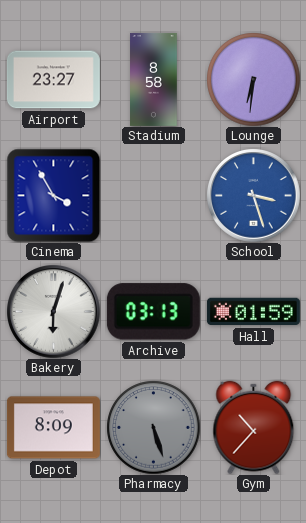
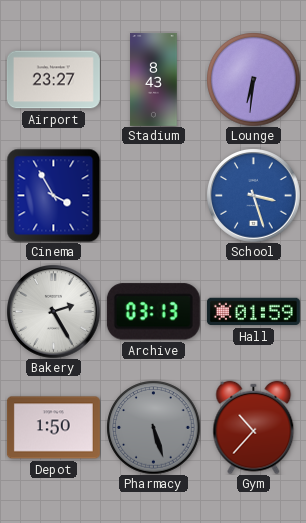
Stadium: 8:58 -> 8:43 (154, 79)
Bakery: 6:03 -> 2:25 (54, 312)
Depot: 8:09 -> 1:50 (53, 428)
